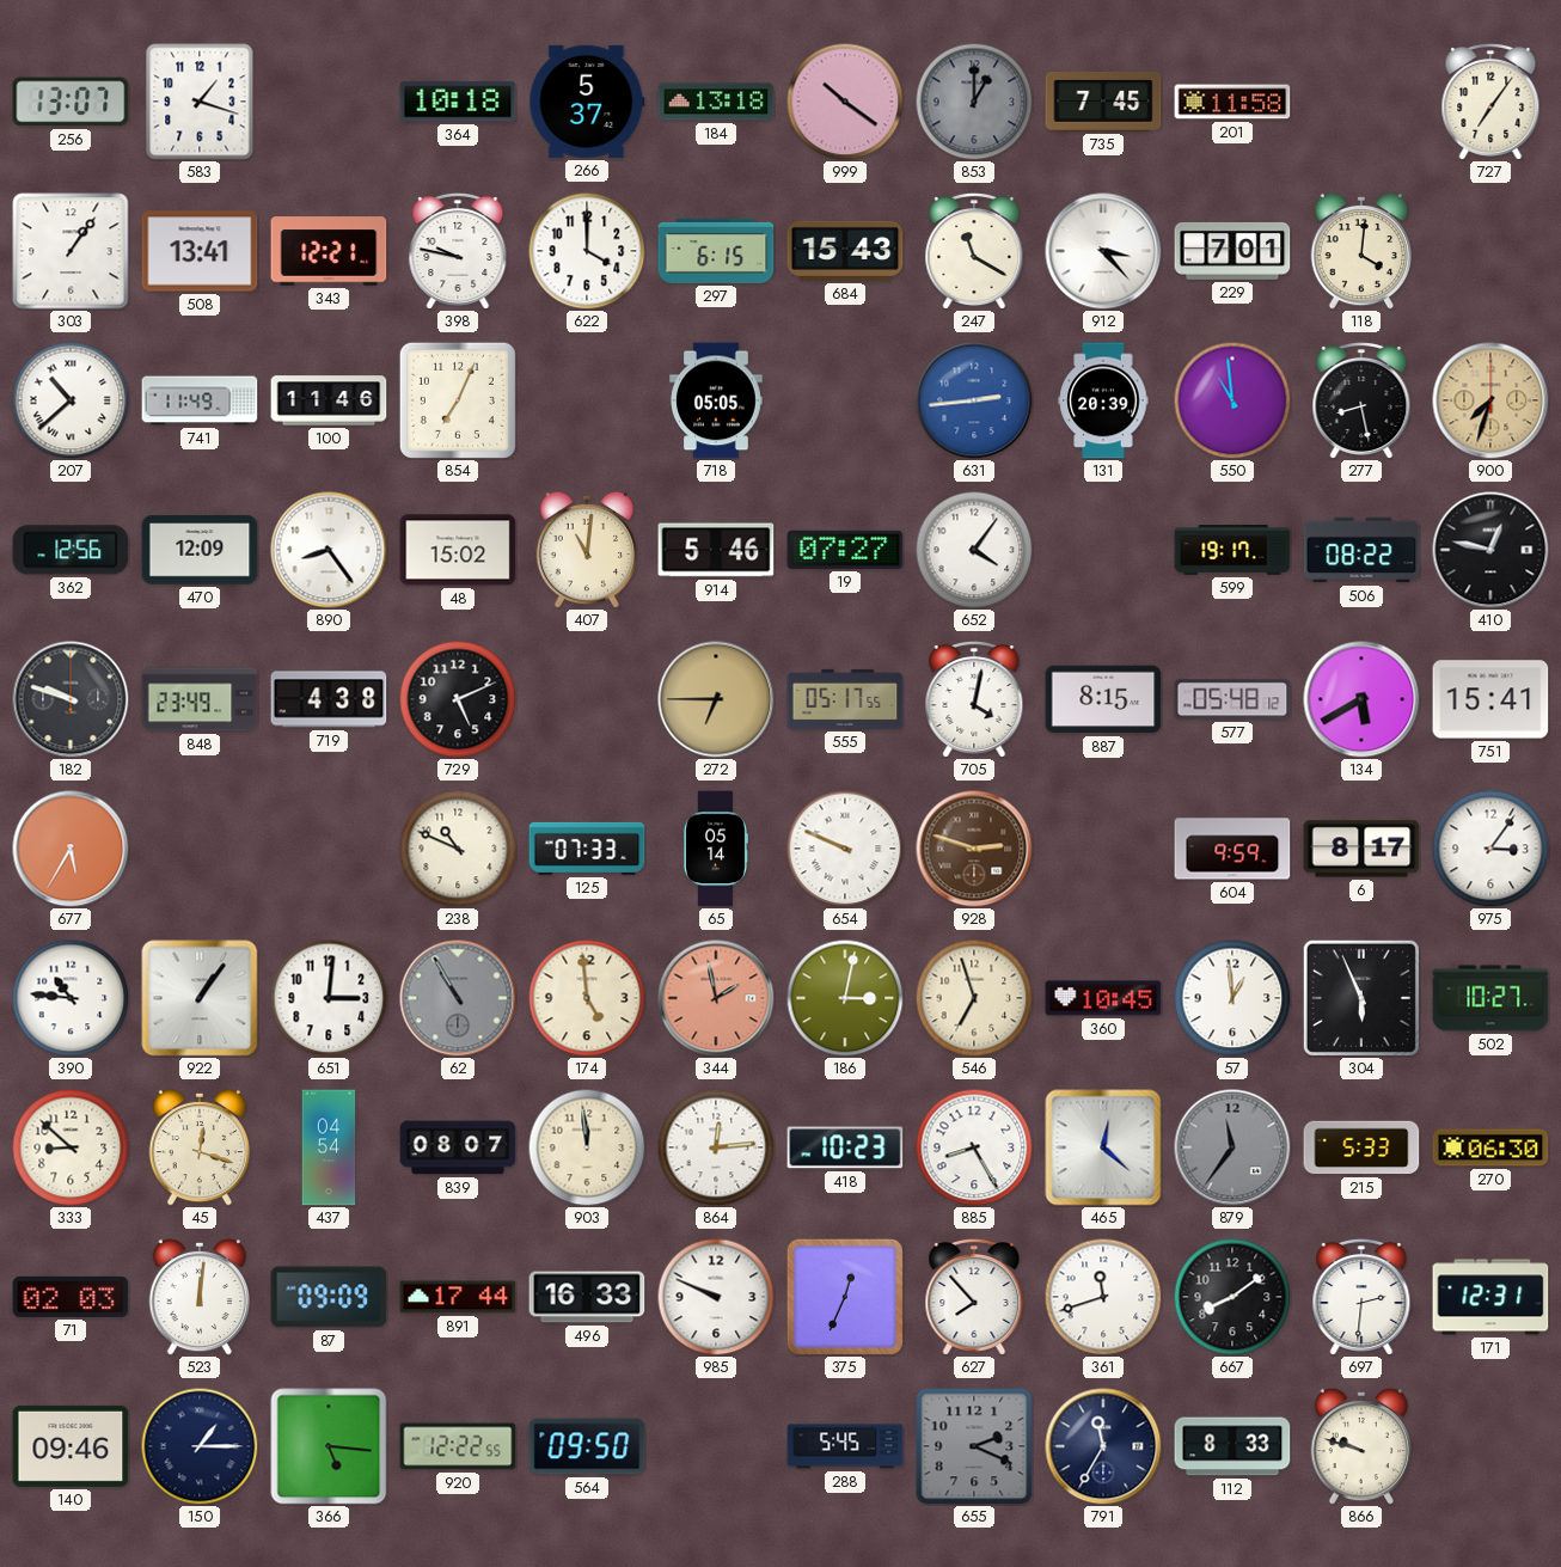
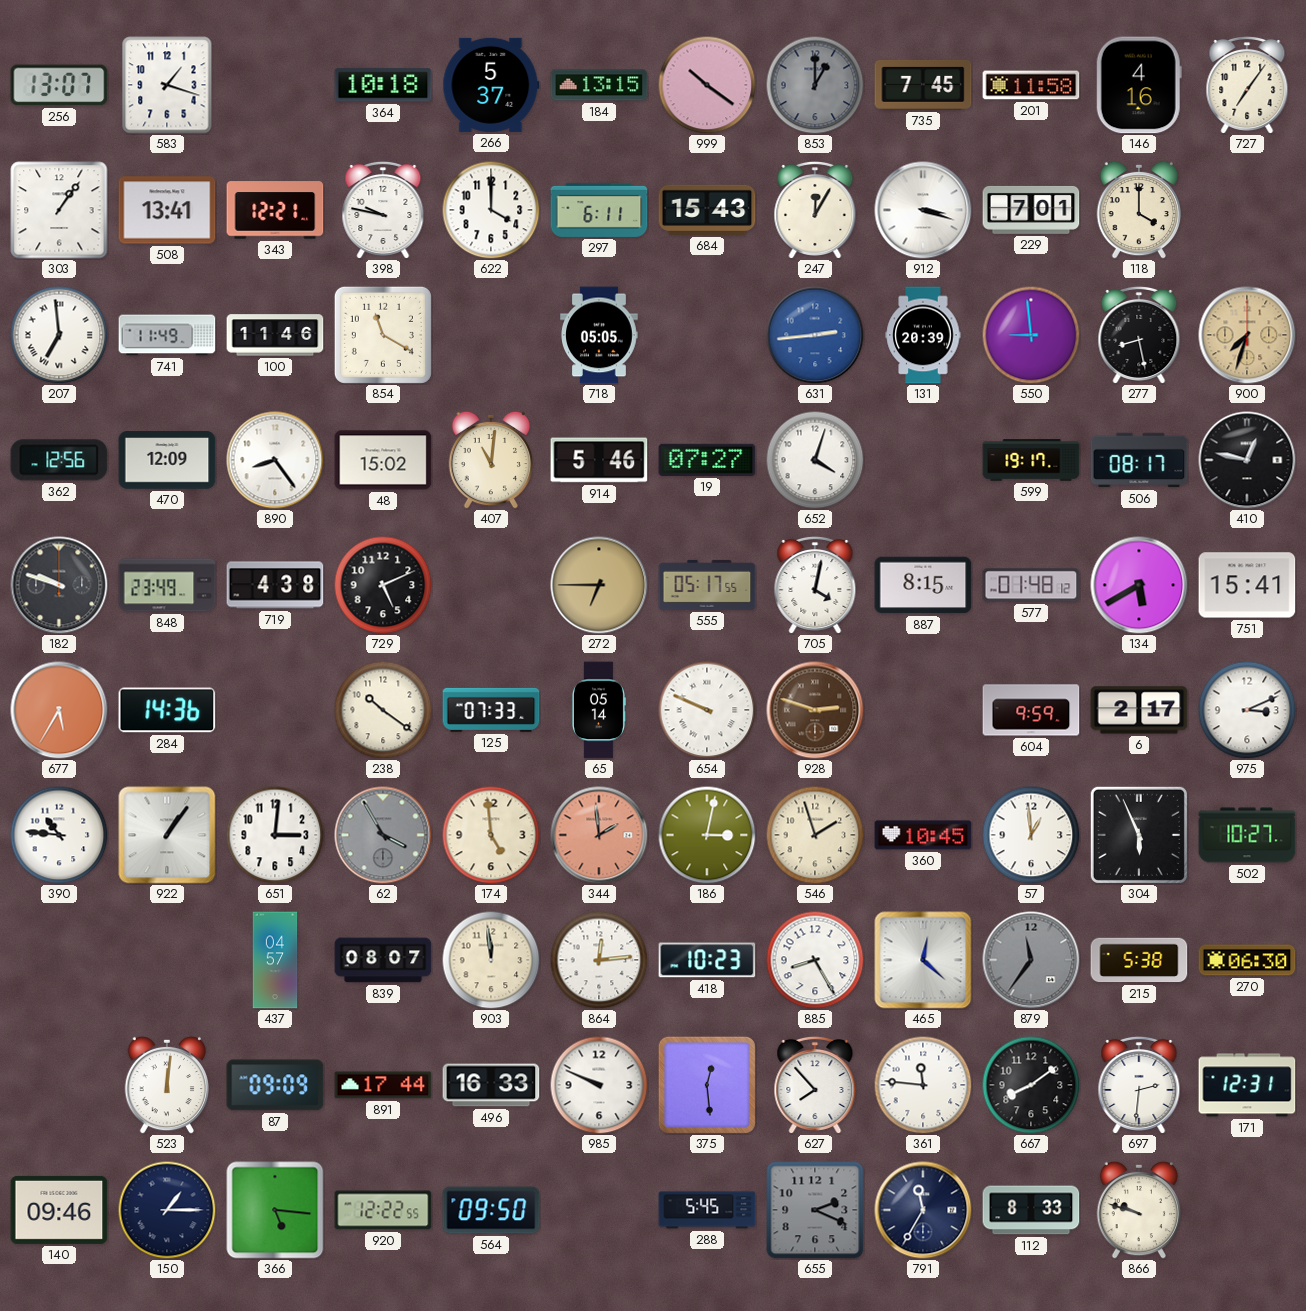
184: 13:18 -> 13:15 (599, 85)
146: none -> 4:16 (1139, 85)
297: 6:15 -> 6:11 (599, 210)
247: 11:20 -> 12:05 (815, 210)
912: 3:23 -> 3:18 (923, 210)
118: 4:01 -> 4:00 (1139, 210)
207: 10:38 -> 6:59 (59, 335)
854: 7:04 -> 11:20 (383, 335)
550: 10:59 -> 8:59 (1031, 335)
652: 4:06 -> 4:03 (815, 460)
506: 08:22 -> 08:17 (1139, 460)
577: 05:48 -> 01:48 (1031, 585)
284: none -> 14:36 (167, 710)
238: 10:49 -> 10:21 (383, 710)
6: 8:17 -> 2:17 (1139, 710)
975: 3:06 -> 3:11 (1247, 710)
62: 10:55 -> 3:55 (383, 835)
344: 1:58 -> 1:59 (599, 835)
546: 6:57 -> 1:57 (815, 835)
333: 8:52 -> none (71, 1147)
45: 12:18 -> none (200, 1147)
437: 04:54 -> 04:57 (275, 960)
215: 5:33 -> 5:38 (1139, 960)
71: 02:03 -> none (71, 1297)
375: 12:34 -> 12:29 (707, 1085)
361: 11:42 -> 11:46 (923, 1085)
